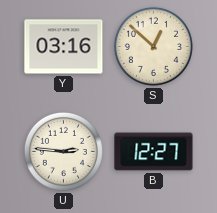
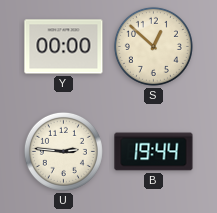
Y: 03:16 -> 00:00 (64, 47)
B: 12:27 -> 19:44 (154, 152)
